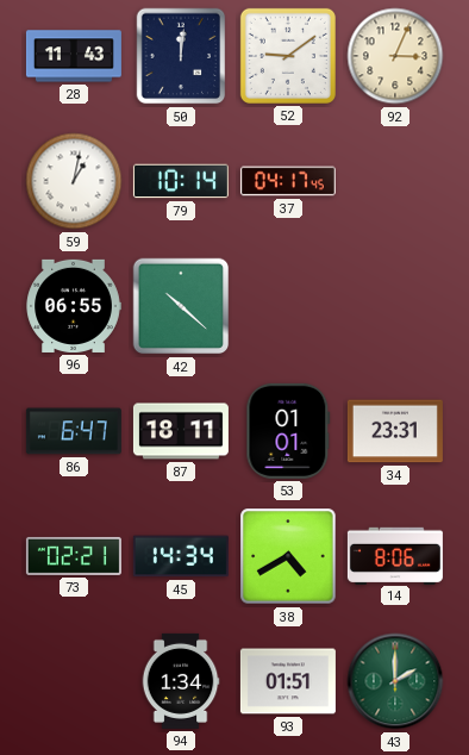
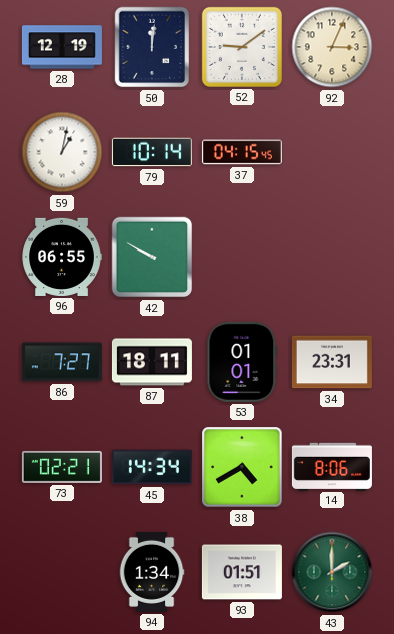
28: 11:43 -> 12:19 (62, 47)
37: 04:17 -> 04:15 (242, 152)
42: 10:22 -> 9:50 (152, 257)
86: 6:47 -> 7:27 (62, 362)
